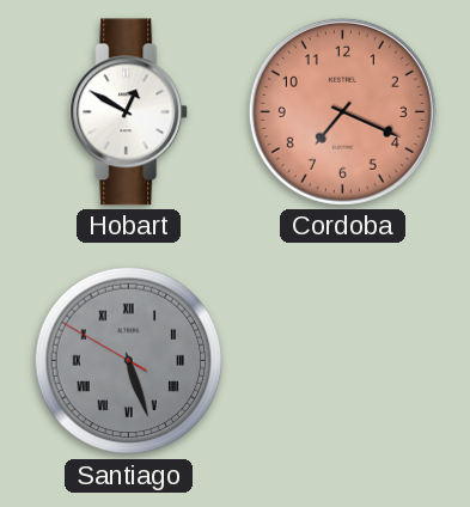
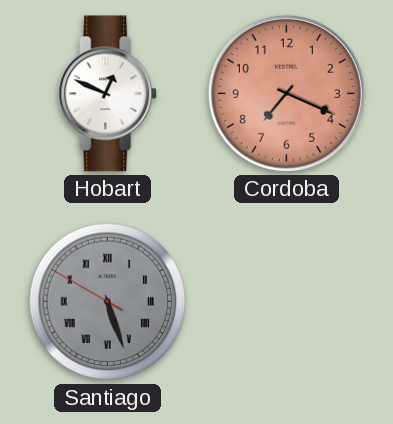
Hobart: 12:50 -> 12:49 (108, 94)
